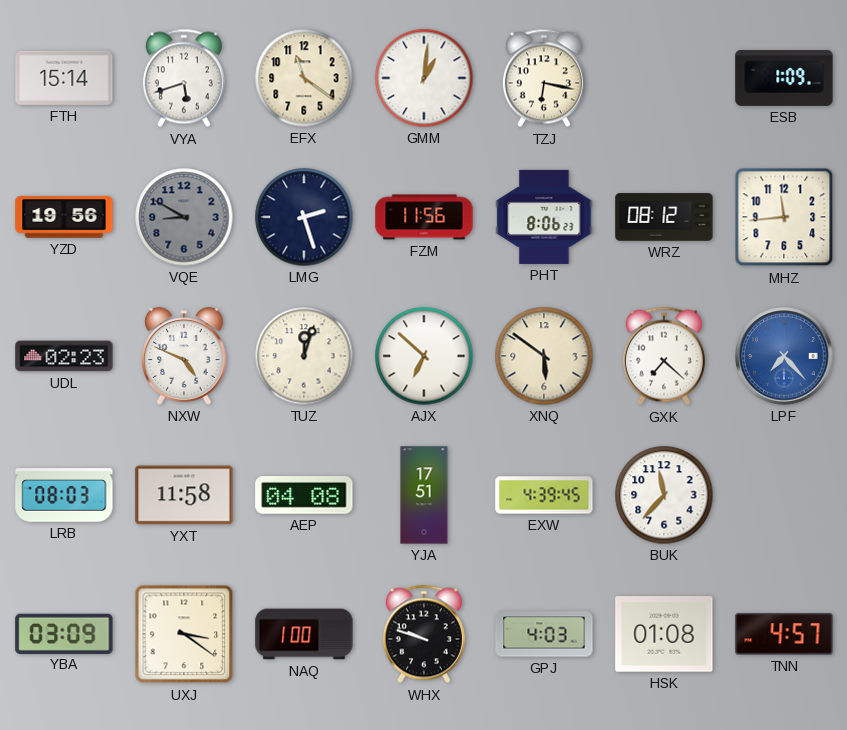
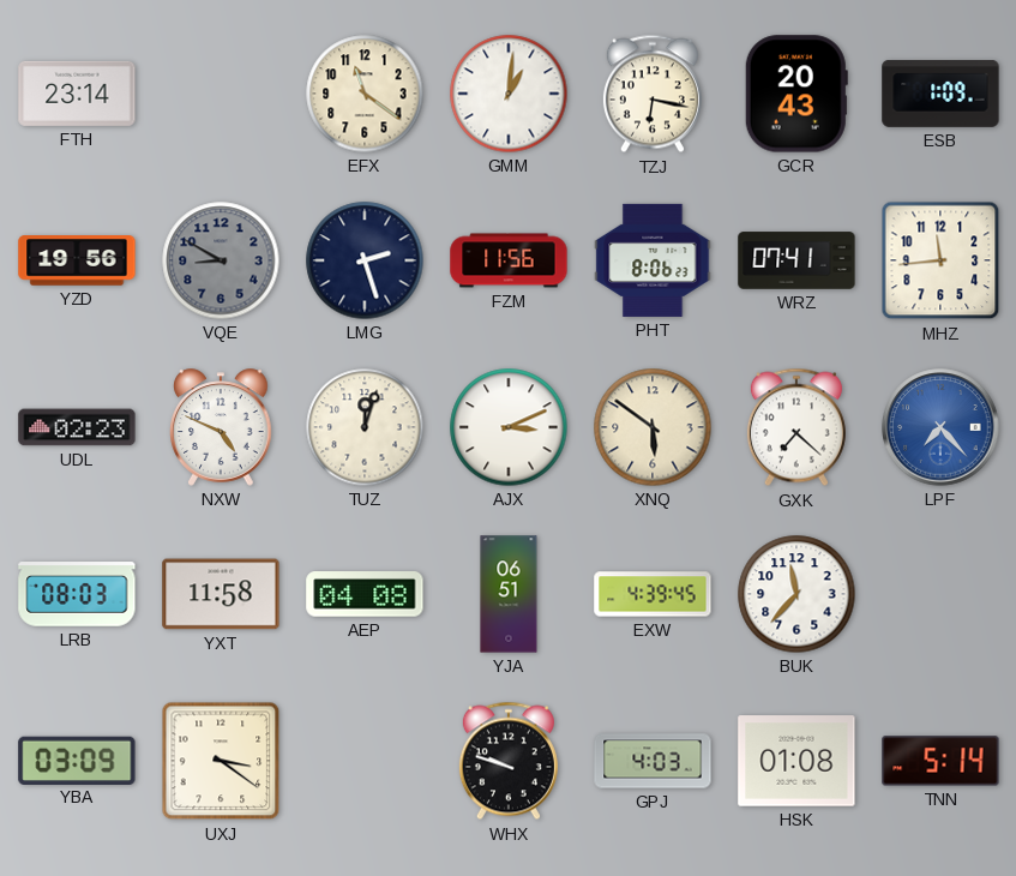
FTH: 15:14 -> 23:14 (77, 94)
VYA: 5:42 -> none (184, 78)
GCR: none -> 20:43 (796, 94)
WRZ: 08:12 -> 07:41 (796, 260)
AJX: 6:52 -> 3:11 (509, 427)
YJA: 17:51 -> 06:51 (509, 594)
NAQ: 1:00 -> none (304, 634)
TNN: 4:57 -> 5:14 (940, 761)
